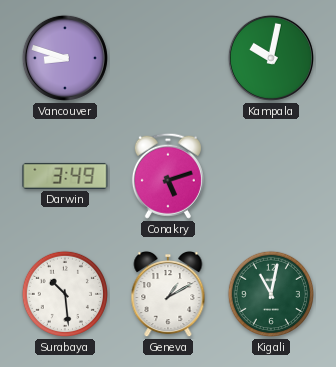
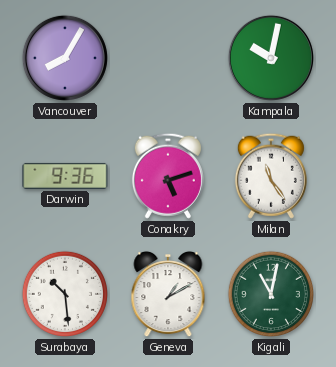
Vancouver: 8:48 -> 8:05 (65, 58)
Darwin: 3:49 -> 9:36 (65, 176)
Milan: none -> 11:24 (271, 176)
